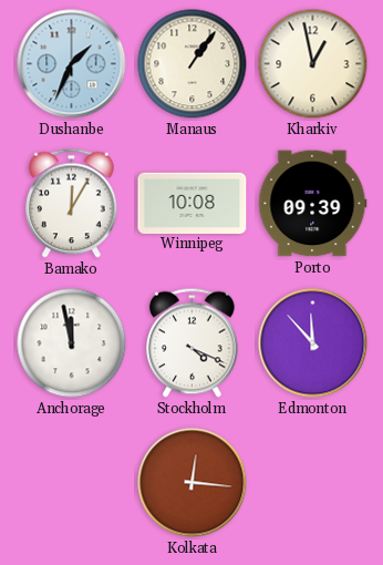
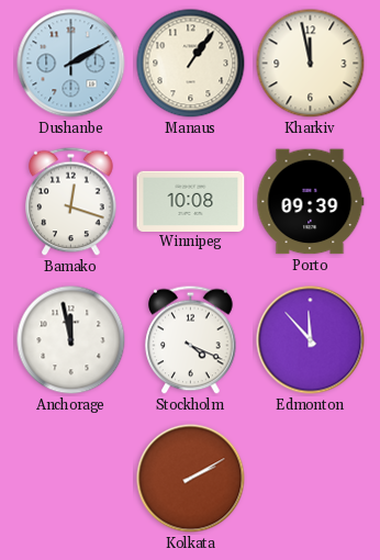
Dushanbe: 1:34 -> 2:10 (71, 64)
Kharkiv: 12:58 -> 11:58 (311, 64)
Bamako: 12:05 -> 12:18 (71, 202)
Kolkata: 12:16 -> 2:10 (191, 479)
